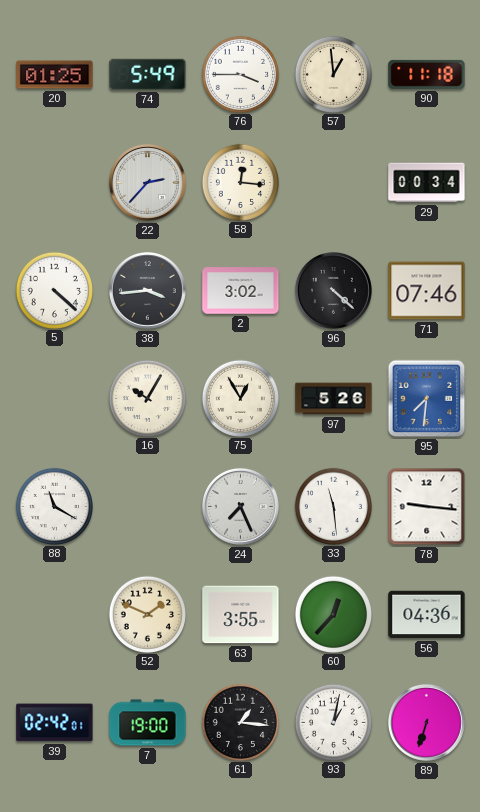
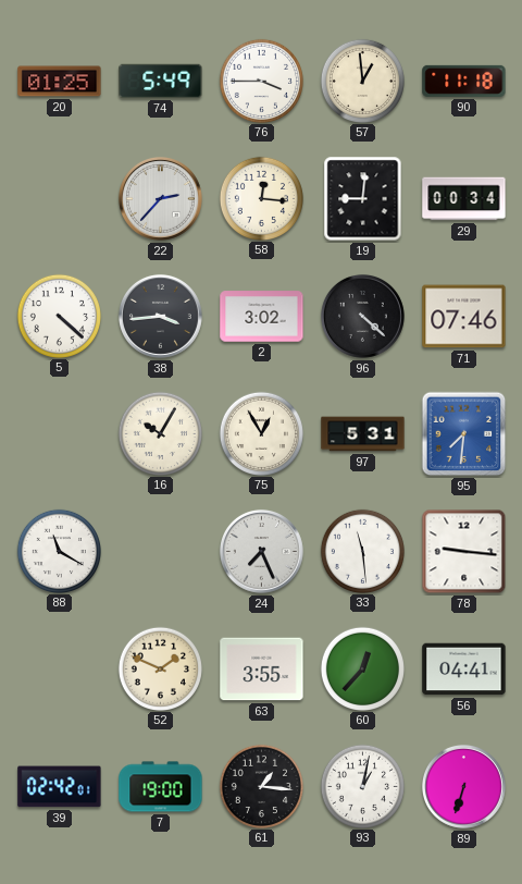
19: none -> 9:01 (363, 199)
97: 5:26 -> 5:31 (363, 434)
56: 04:36 -> 04:41 (464, 670)
